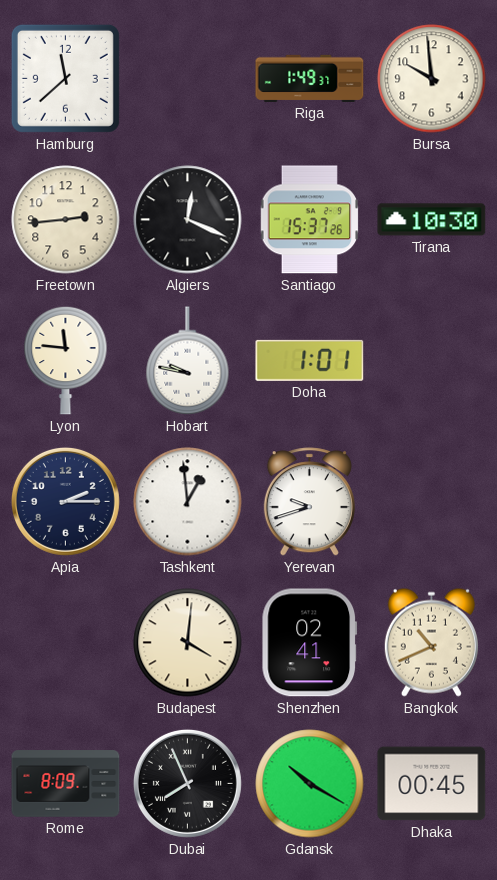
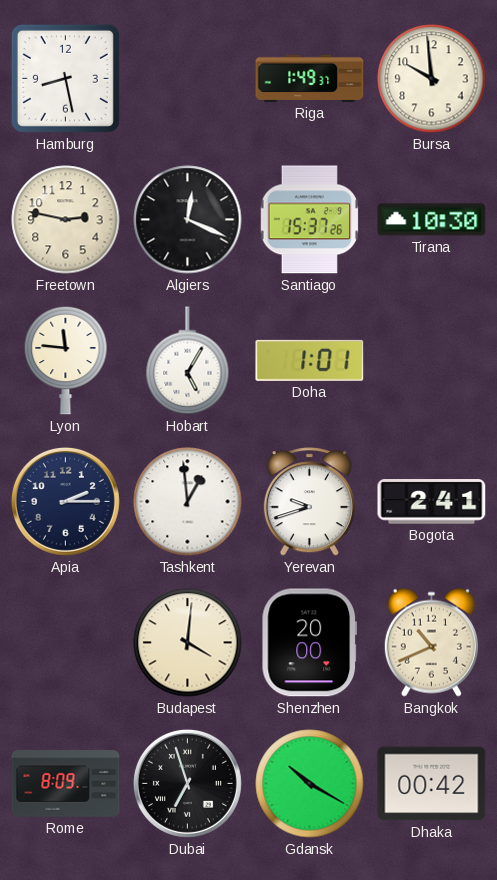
Hamburg: 11:38 -> 8:28 (65, 78)
Freetown: 2:44 -> 2:47 (66, 220)
Hobart: 9:47 -> 5:05 (188, 361)
Bogota: none -> 2:41 (432, 502)
Shenzhen: 02:41 -> 20:00 (309, 643)
Dubai: 7:56 -> 6:57 (187, 783)
Dhaka: 00:45 -> 00:42 (432, 784)
